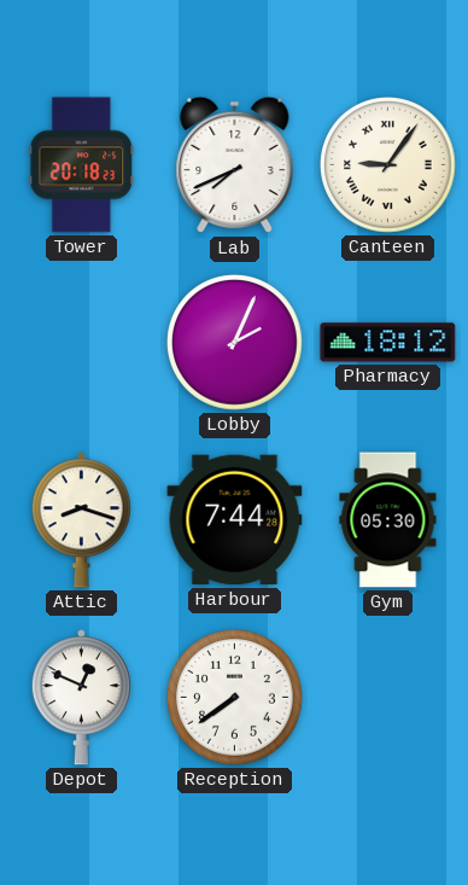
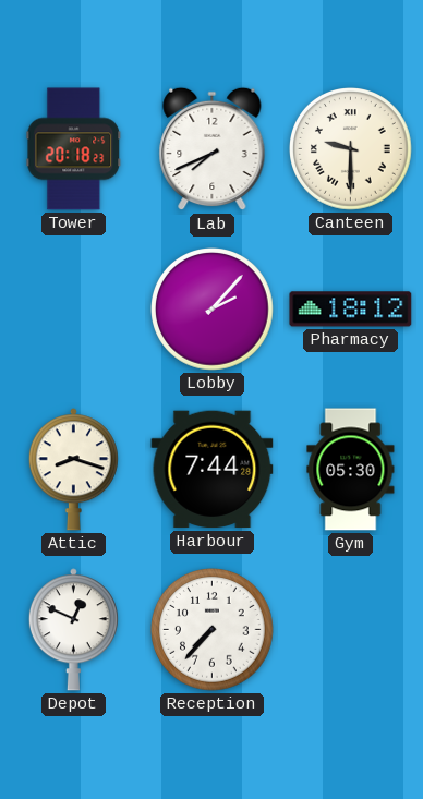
Canteen: 9:06 -> 9:30 (351, 149)
Lobby: 2:04 -> 2:07 (213, 310)
Reception: 7:39 -> 7:37 (213, 630)
